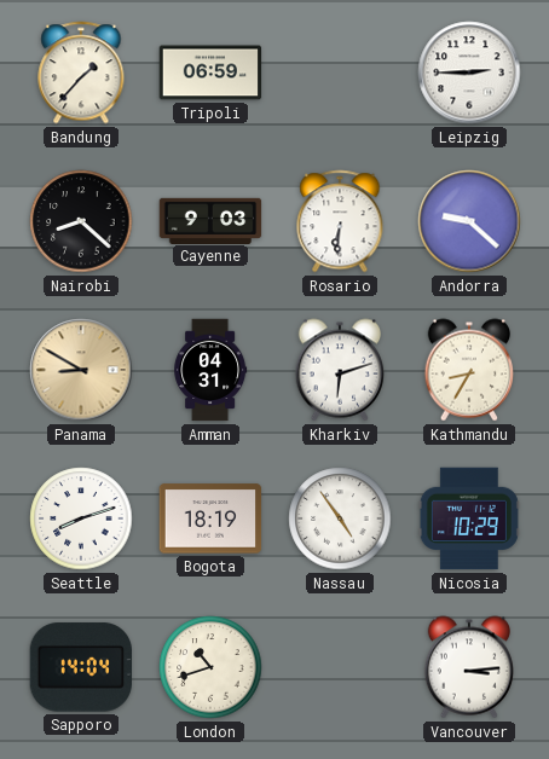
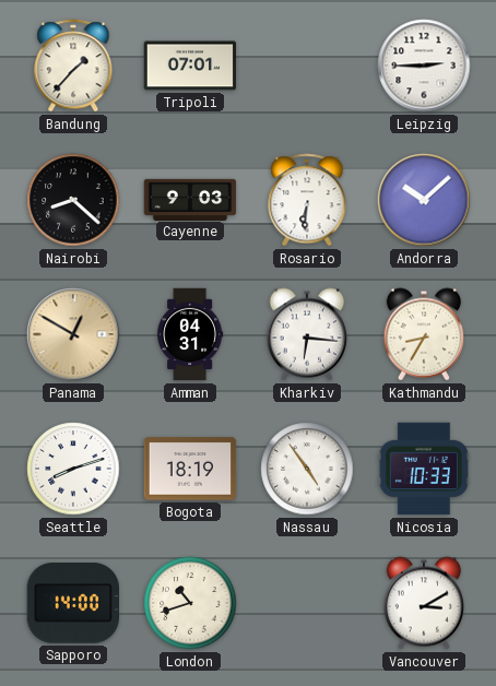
Tripoli: 06:59 -> 07:01 (190, 66)
Andorra: 9:22 -> 10:08 (424, 200)
Panama: 8:50 -> 12:50 (73, 334)
Kharkiv: 6:12 -> 6:16 (307, 334)
Nicosia: 10:29 -> 10:33 (424, 469)
Sapporo: 14:04 -> 14:00 (72, 603)
Vancouver: 3:14 -> 3:10 (424, 603)
